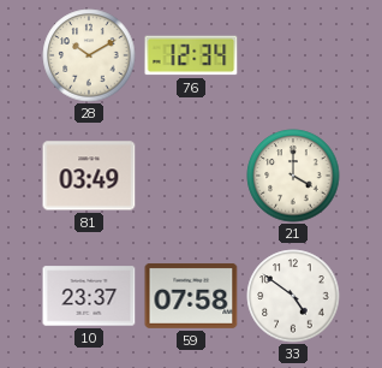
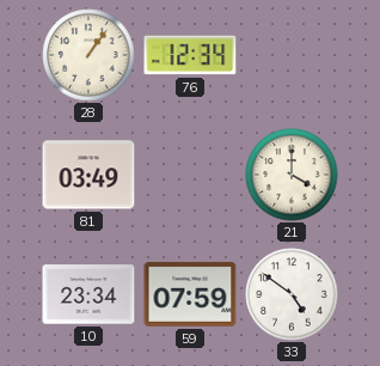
28: 10:10 -> 1:06 (88, 55)
10: 23:37 -> 23:34 (88, 294)
59: 07:58 -> 07:59 (190, 294)
